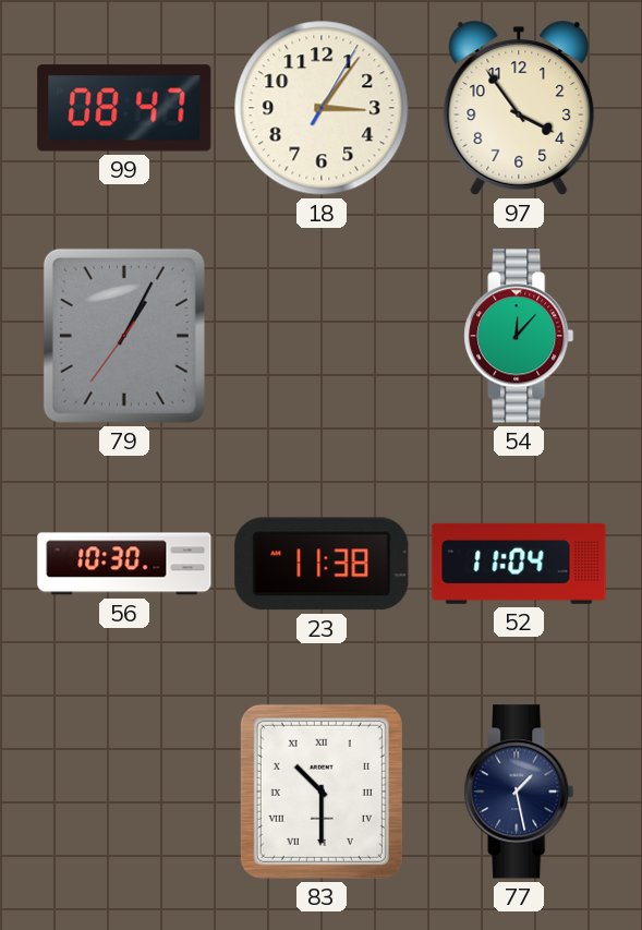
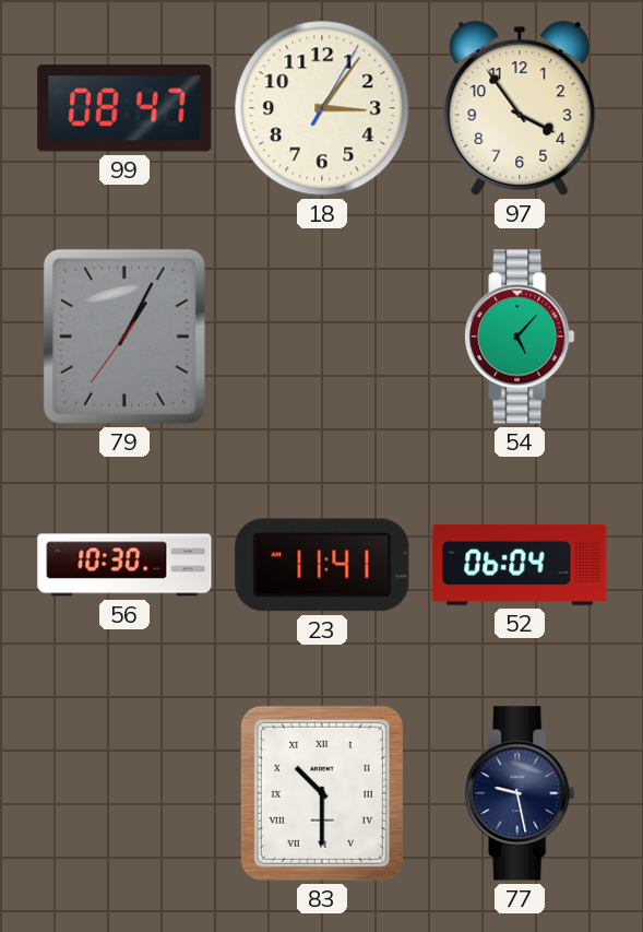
54: 12:07 -> 5:07 (520, 337)
23: 11:38 -> 11:41 (322, 565)
52: 11:04 -> 06:04 (520, 565)
77: 1:28 -> 9:28 (520, 793)
